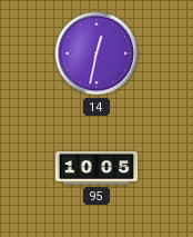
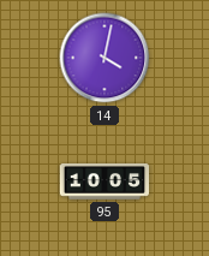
14: 12:32 -> 4:02 (104, 58)
